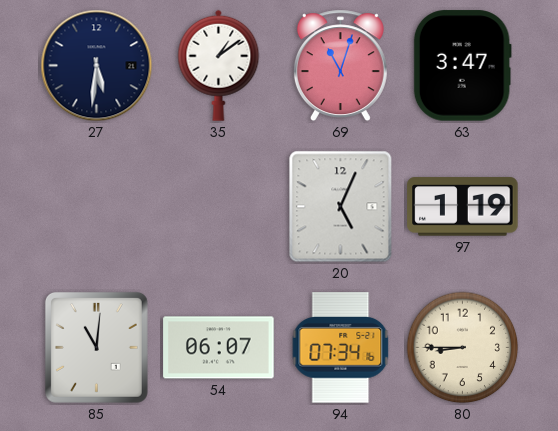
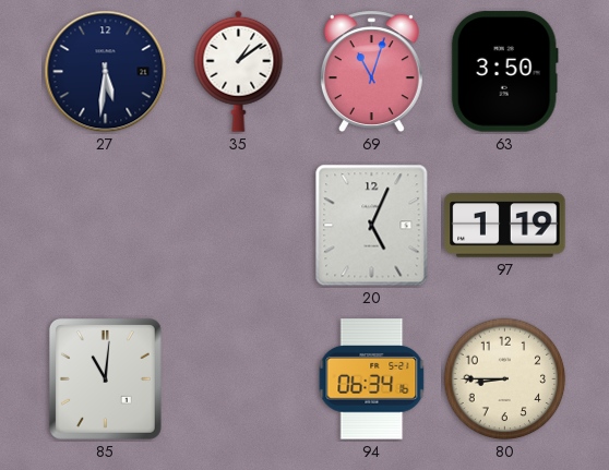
63: 3:47 -> 3:50 (504, 72)
54: 06:07 -> none (219, 348)
94: 07:34 -> 06:34 (372, 379)
